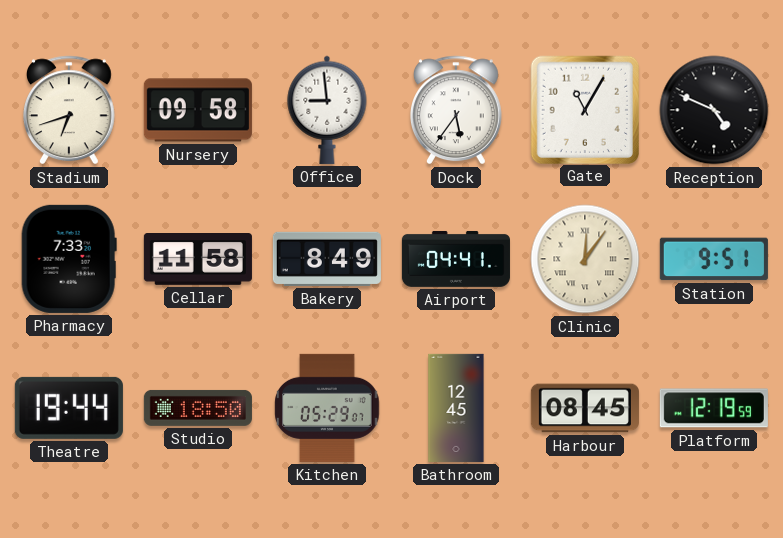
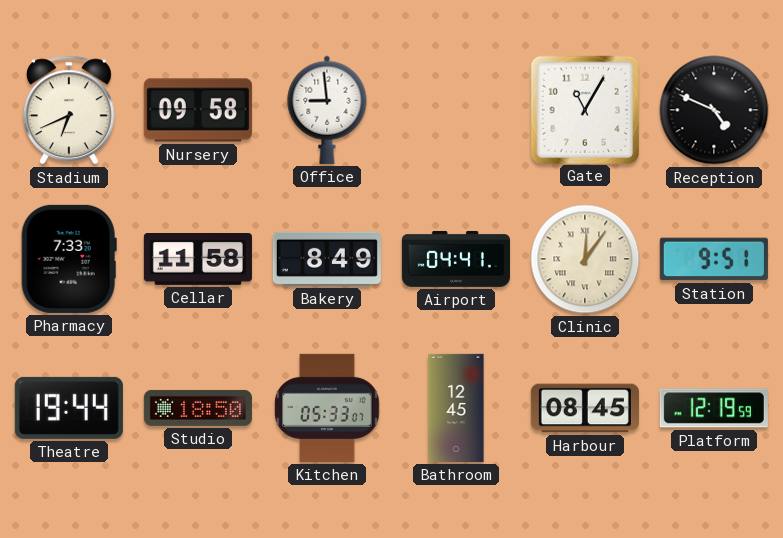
Stadium: 6:42 -> 6:41 (69, 110)
Dock: 5:36 -> none (456, 110)
Kitchen: 05:29 -> 05:33 (327, 408)
